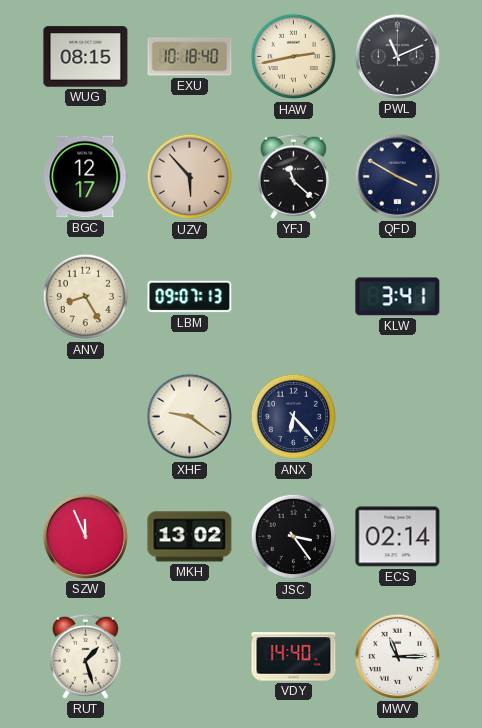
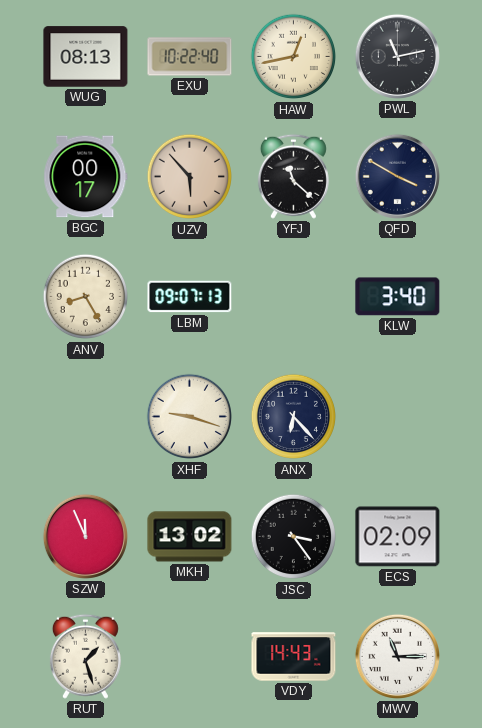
WUG: 08:15 -> 08:13 (86, 57)
EXU: 10:18 -> 10:22 (190, 57)
HAW: 2:43 -> 12:43 (294, 57)
PWL: 11:11 -> 11:13 (397, 56)
BGC: 12:17 -> 00:17 (86, 177)
KLW: 3:41 -> 3:40 (398, 297)
XHF: 9:21 -> 9:18 (190, 417)
ECS: 02:14 -> 02:09 (398, 537)
VDY: 14:40 -> 14:43 (294, 657)
